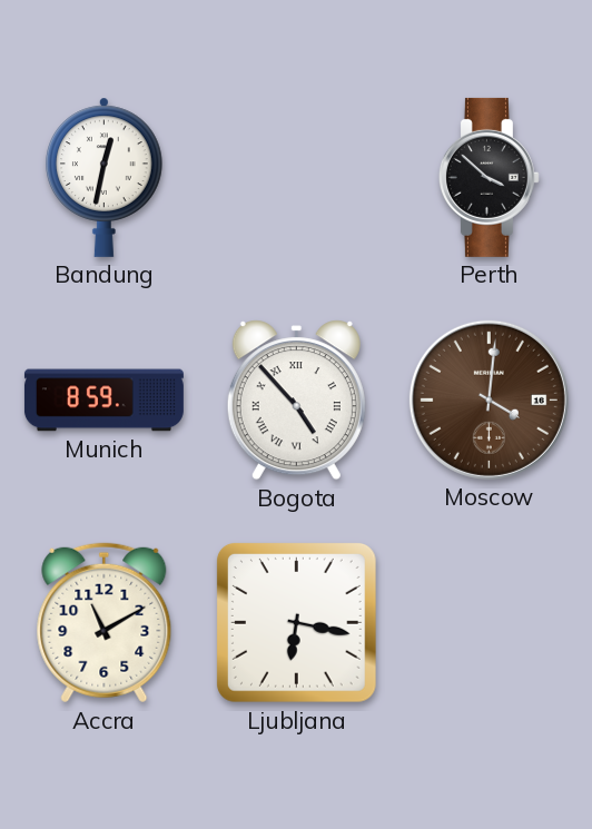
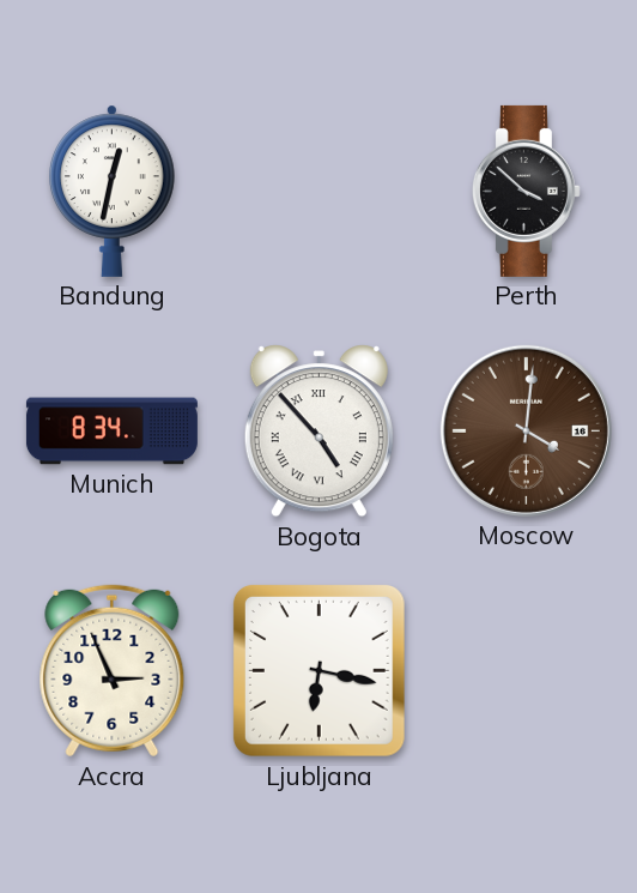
Munich: 8:59 -> 8:34 (111, 432)
Accra: 11:10 -> 2:56 (113, 671)
